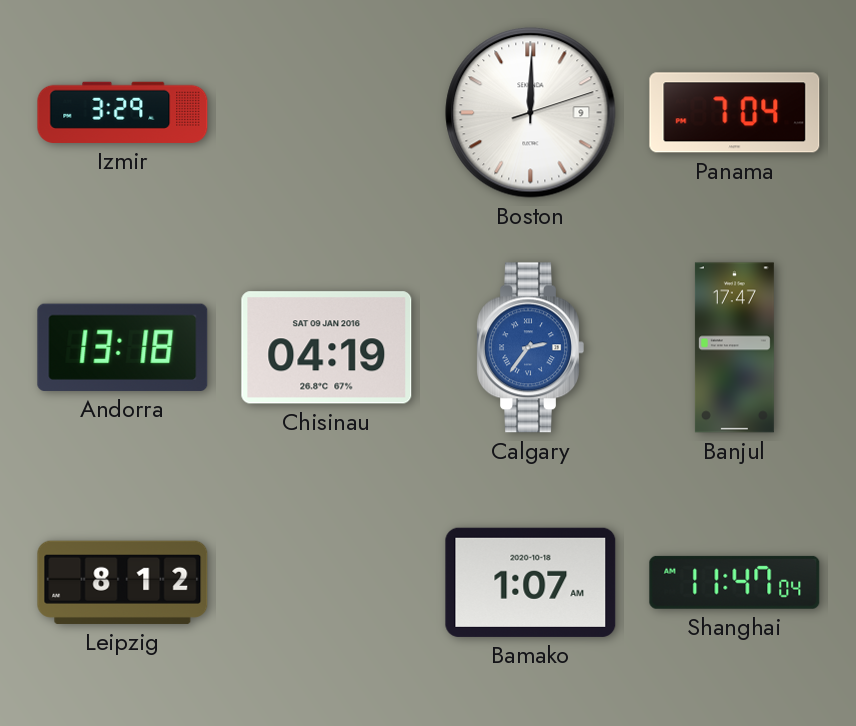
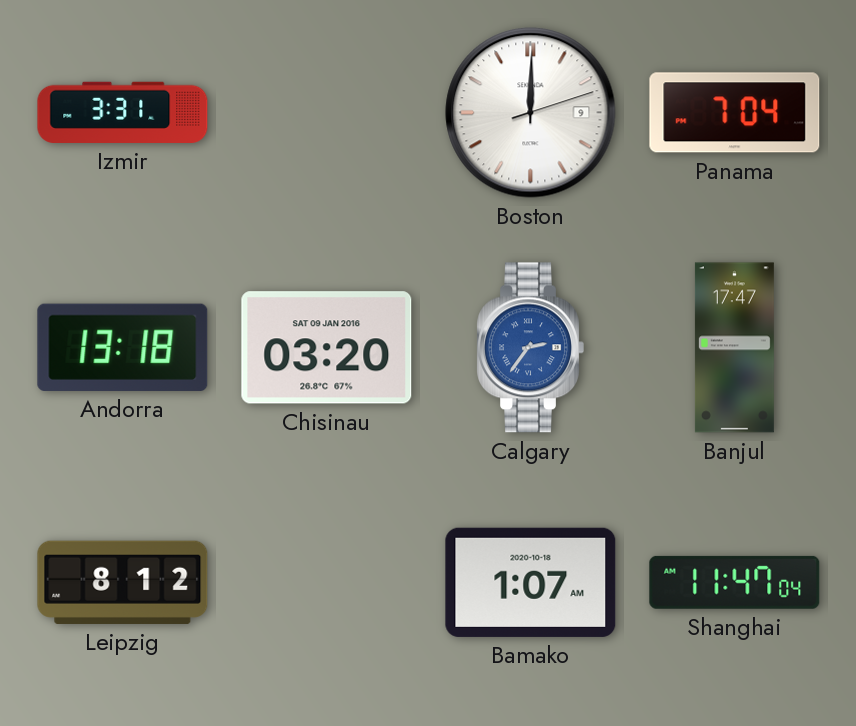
Izmir: 3:29 -> 3:31 (123, 112)
Chisinau: 04:19 -> 03:20 (327, 348)
